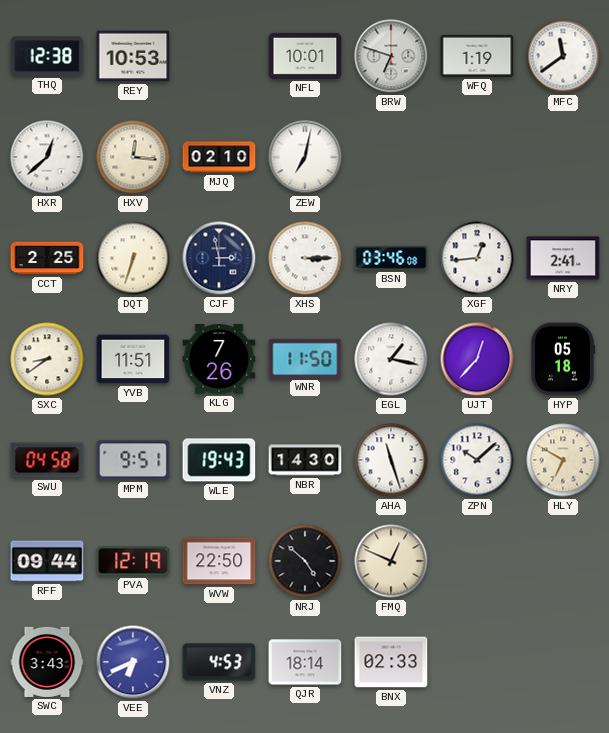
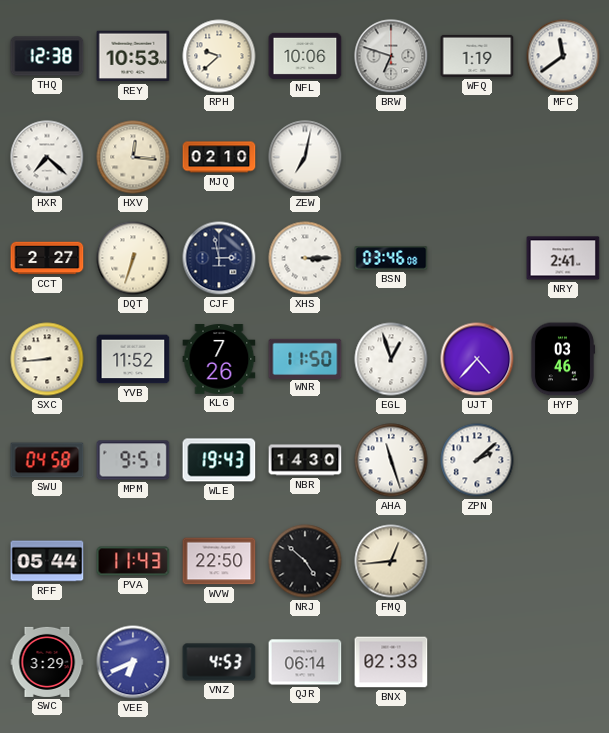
RPH: none -> 9:38 (219, 56)
NFL: 10:01 -> 10:06 (305, 56)
HXR: 12:38 -> 7:22 (47, 157)
CCT: 2:25 -> 2:27 (47, 258)
XGF: 12:44 -> none (477, 258)
SXC: 8:39 -> 8:44 (47, 359)
YVB: 11:51 -> 11:52 (133, 359)
EGL: 1:17 -> 12:57 (391, 359)
UJT: 12:37 -> 4:37 (477, 359)
HYP: 05:18 -> 03:46 (563, 359)
ZPN: 10:08 -> 2:08 (477, 460)
HLY: 6:50 -> none (563, 460)
RFF: 09:44 -> 05:44 (47, 561)
PVA: 12:19 -> 11:43 (133, 561)
FMQ: 12:49 -> 12:44 (391, 561)
SWC: 3:43 -> 3:29 (47, 662)
QJR: 18:14 -> 06:14 (305, 662)
